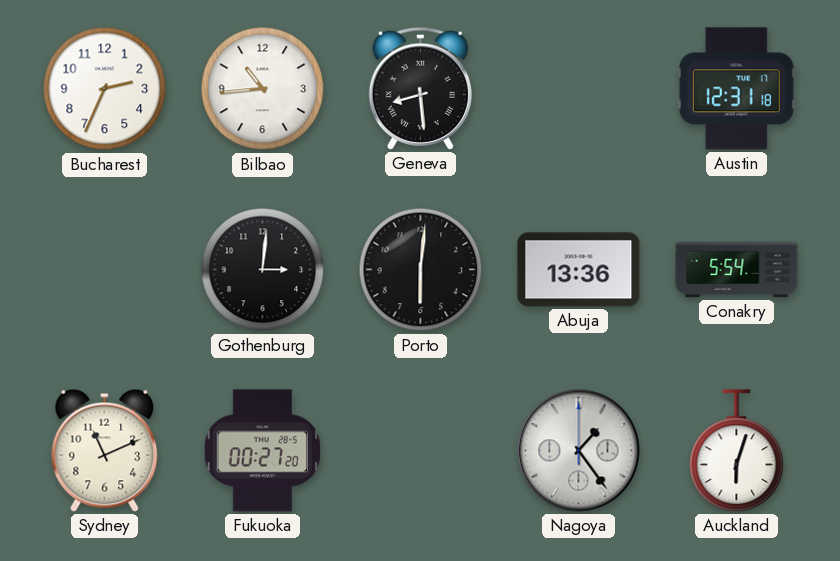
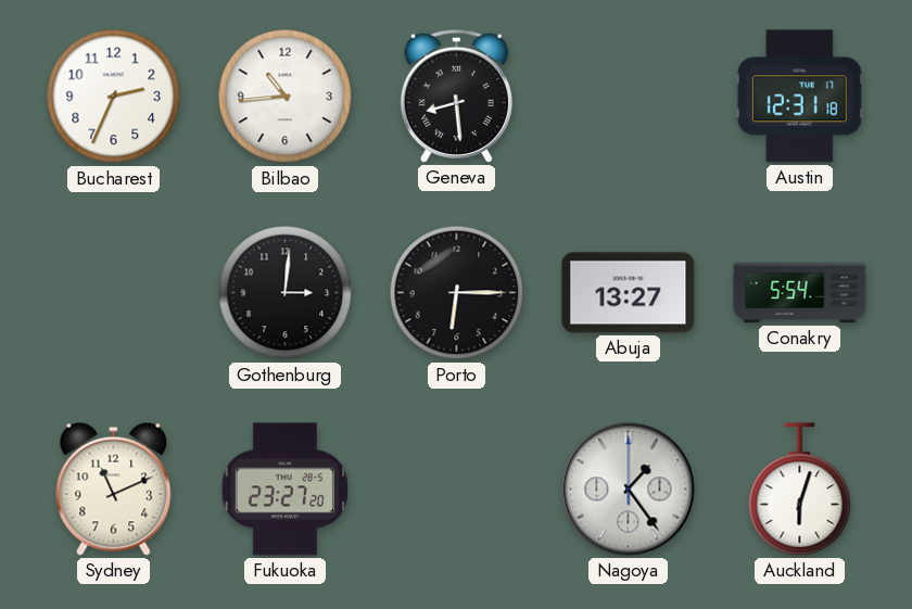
Porto: 6:01 -> 6:15 (457, 293)
Abuja: 13:36 -> 13:27 (629, 293)
Fukuoka: 00:27 -> 23:27 (286, 490)
